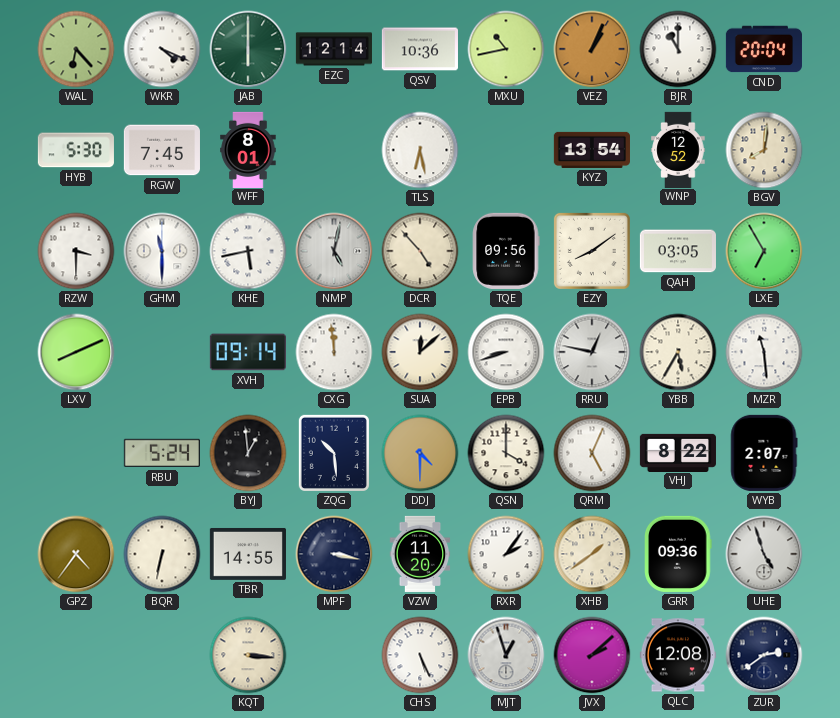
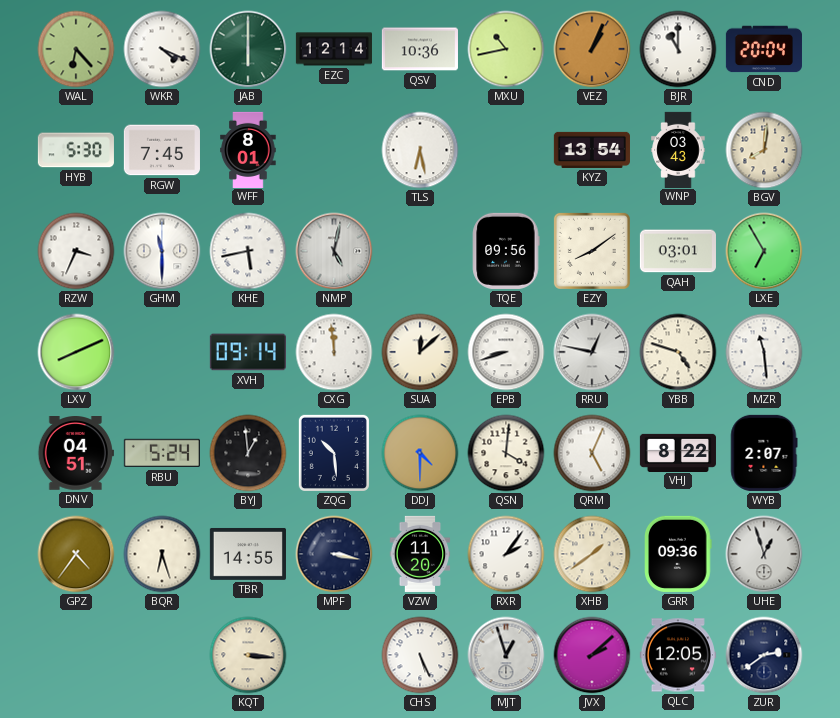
WNP: 12:52 -> 03:43 (678, 149)
RZW: 3:30 -> 3:34 (76, 251)
DCR: 4:53 -> none (420, 251)
QAH: 03:05 -> 03:01 (678, 251)
YBB: 5:35 -> 4:48 (678, 352)
DNV: none -> 04:51 (76, 454)
QSN: 4:00 -> 4:01 (506, 453)
BQR: 6:32 -> 6:27 (162, 554)
UHE: 4:57 -> 12:57 (764, 554)
QLC: 12:08 -> 12:05 (678, 655)
